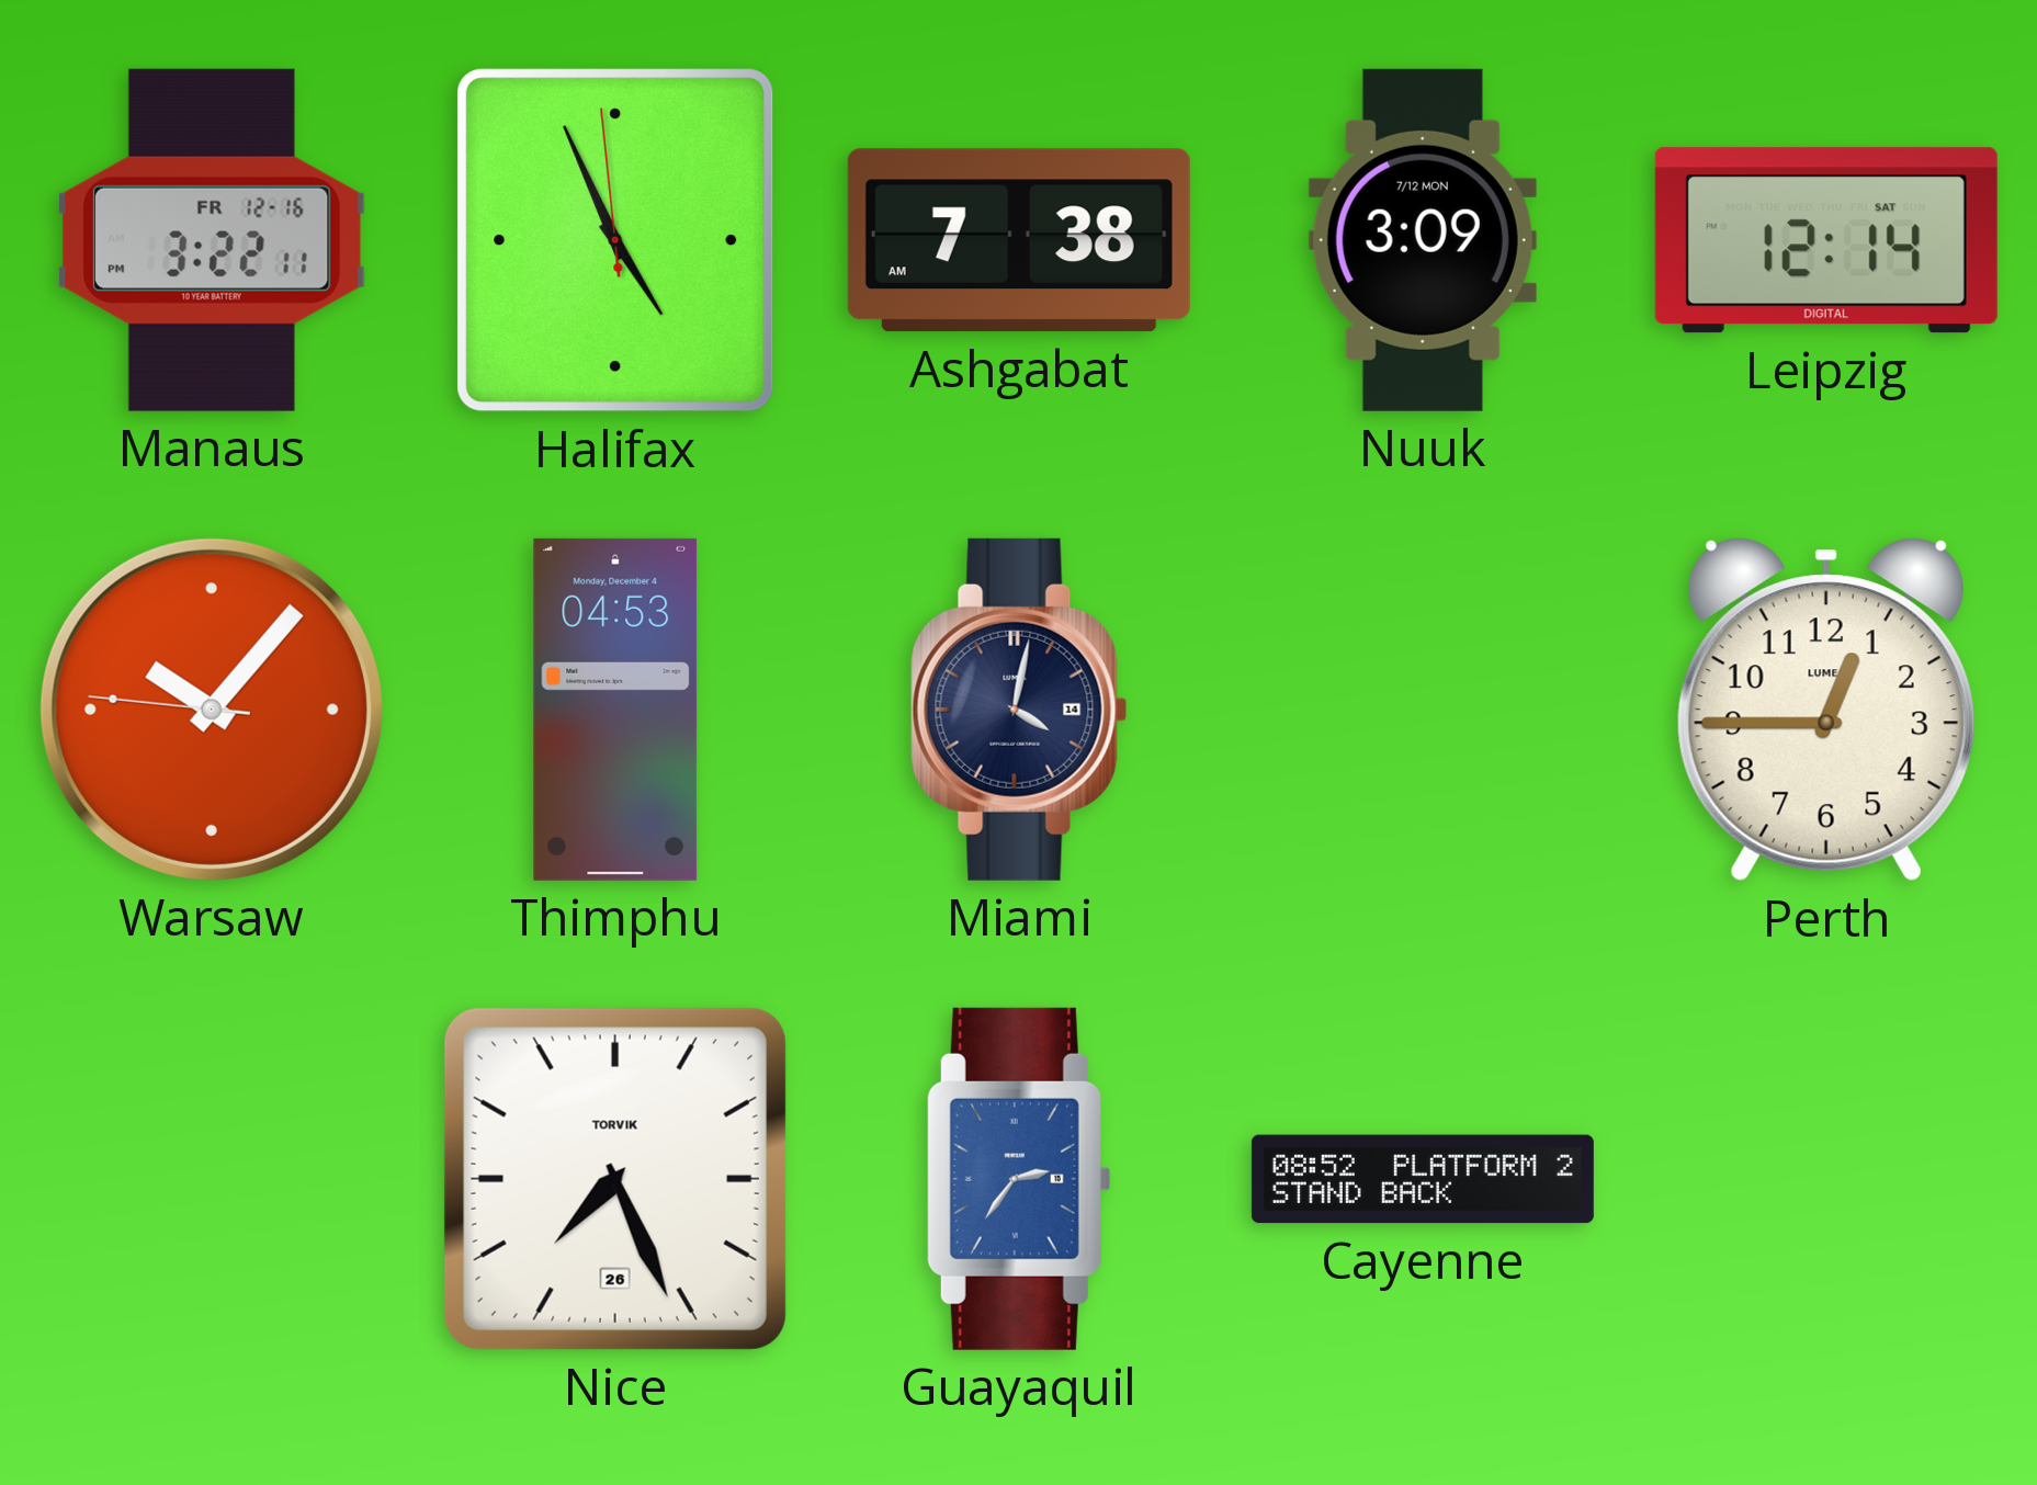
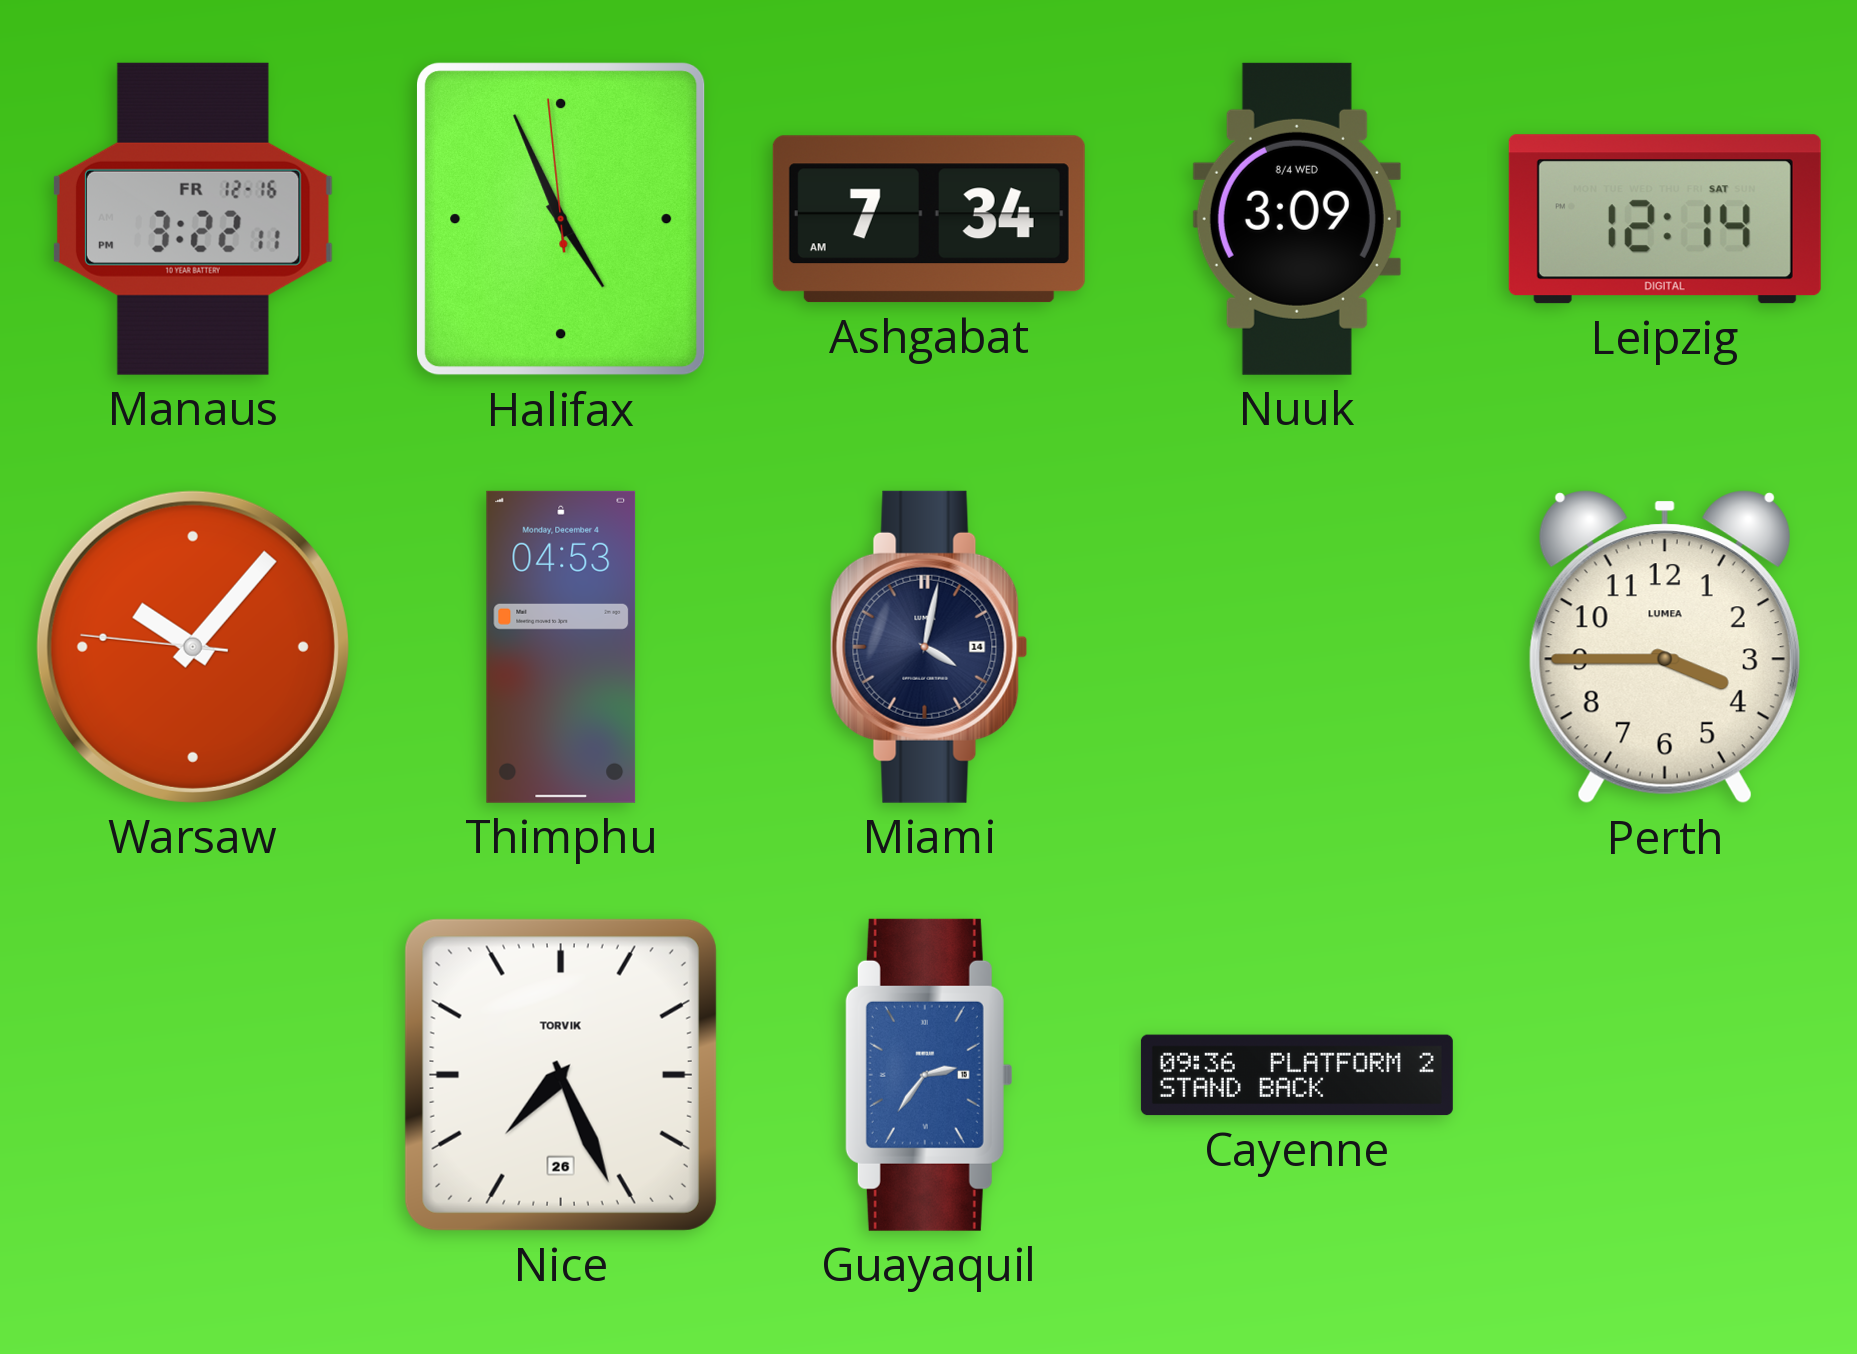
Ashgabat: 7:38 -> 7:34 (929, 219)
Nuuk date: 7/12 MON -> 8/4 WED (1297, 219)
Perth: 12:45 -> 3:45 (1665, 647)
Cayenne: 08:52 -> 09:36 (1297, 1075)
